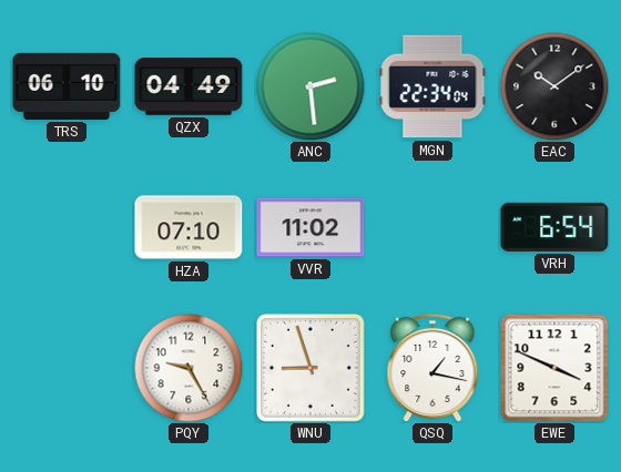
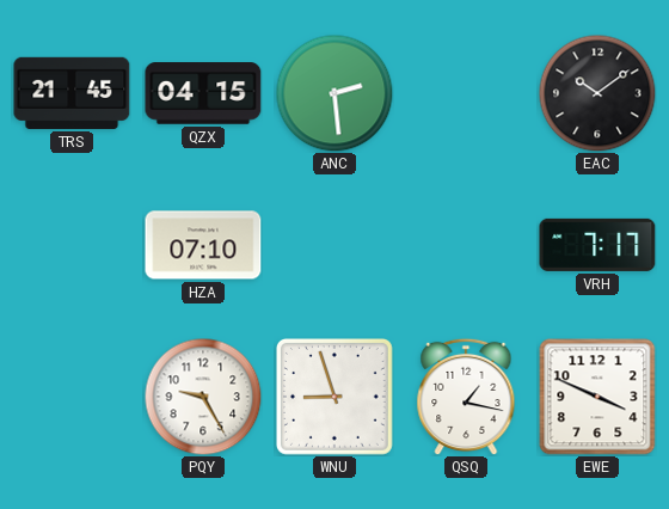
TRS: 06:10 -> 21:45 (72, 93)
QZX: 04:49 -> 04:15 (203, 93)
MGN: 22:34 -> none (432, 86)
VVR: 11:02 -> none (310, 227)
VRH: 6:54 -> 7:17 (597, 245)
